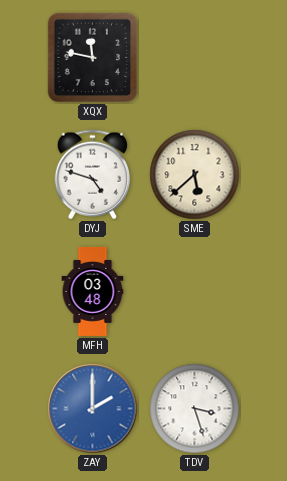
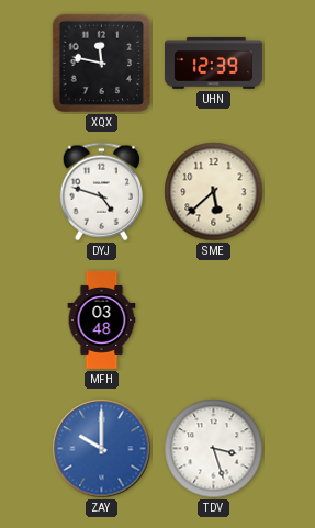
UHN: none -> 12:39 (213, 64)
ZAY: 2:00 -> 10:00 (102, 449)
